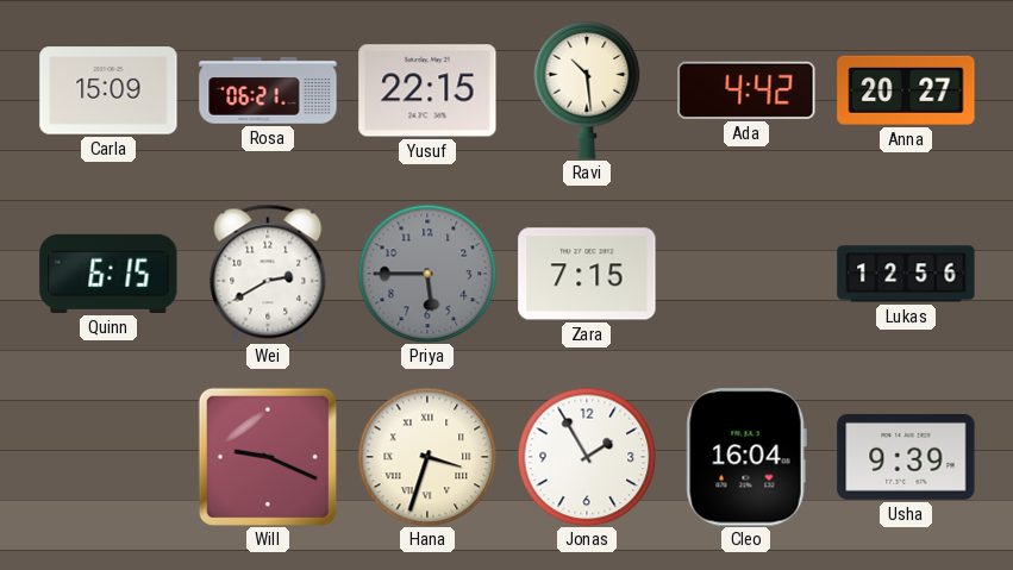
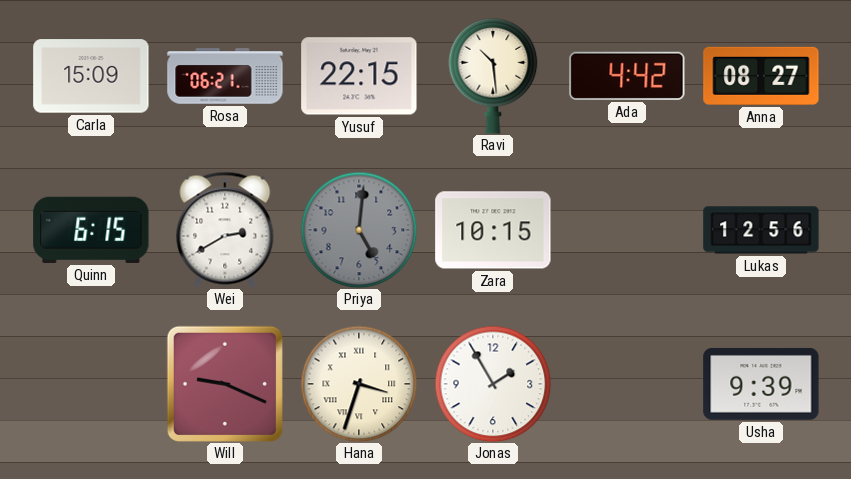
Anna: 20:27 -> 08:27 (761, 76)
Priya: 5:45 -> 5:01 (359, 230)
Zara: 7:15 -> 10:15 (493, 230)
Cleo: 16:04 -> none (746, 457)
